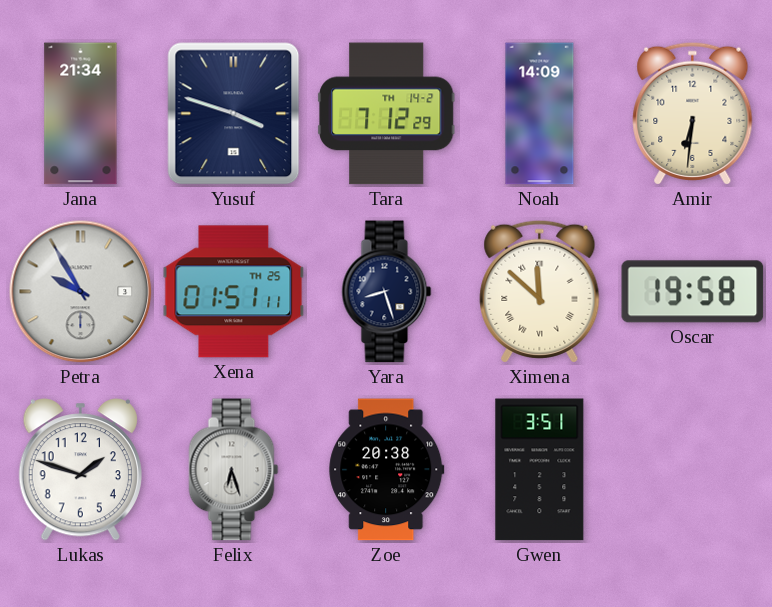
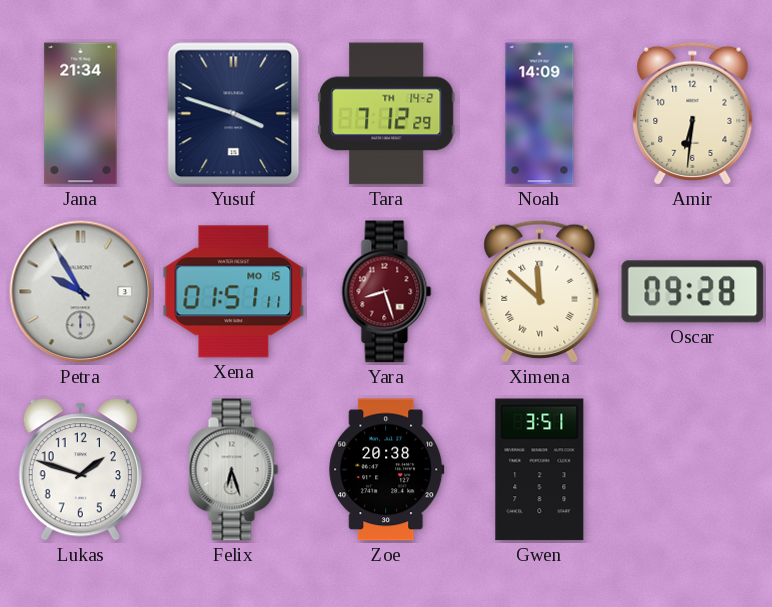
Xena date: TH 25 -> MO 15 (234, 292)
Yara dial: navy -> burgundy (387, 292)
Oscar: 19:58 -> 09:28 (693, 292)
